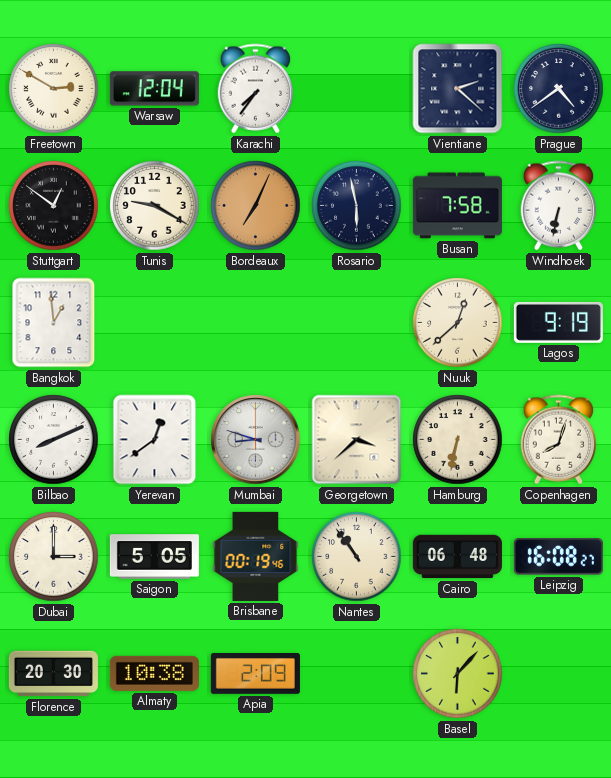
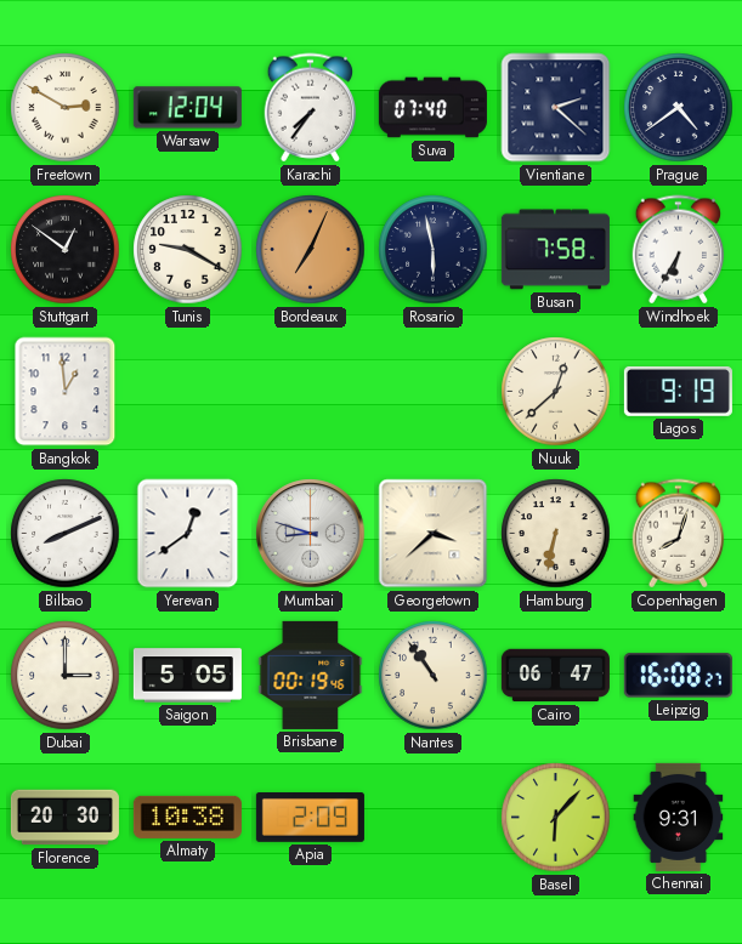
Suva: none -> 07:40 (432, 108)
Windhoek: 6:32 -> 6:35 (679, 250)
Cairo: 06:48 -> 06:47 (555, 676)
Chennai: none -> 9:31 (679, 817)
